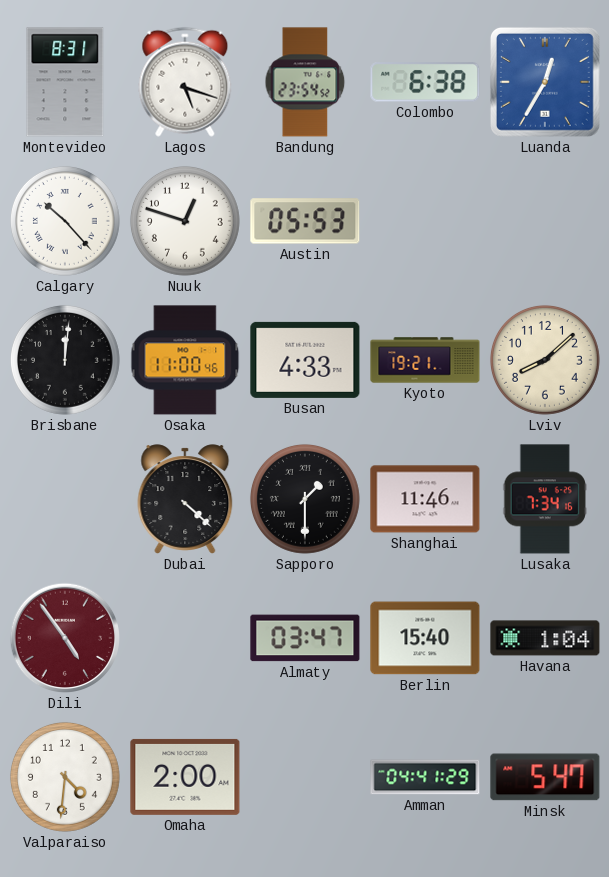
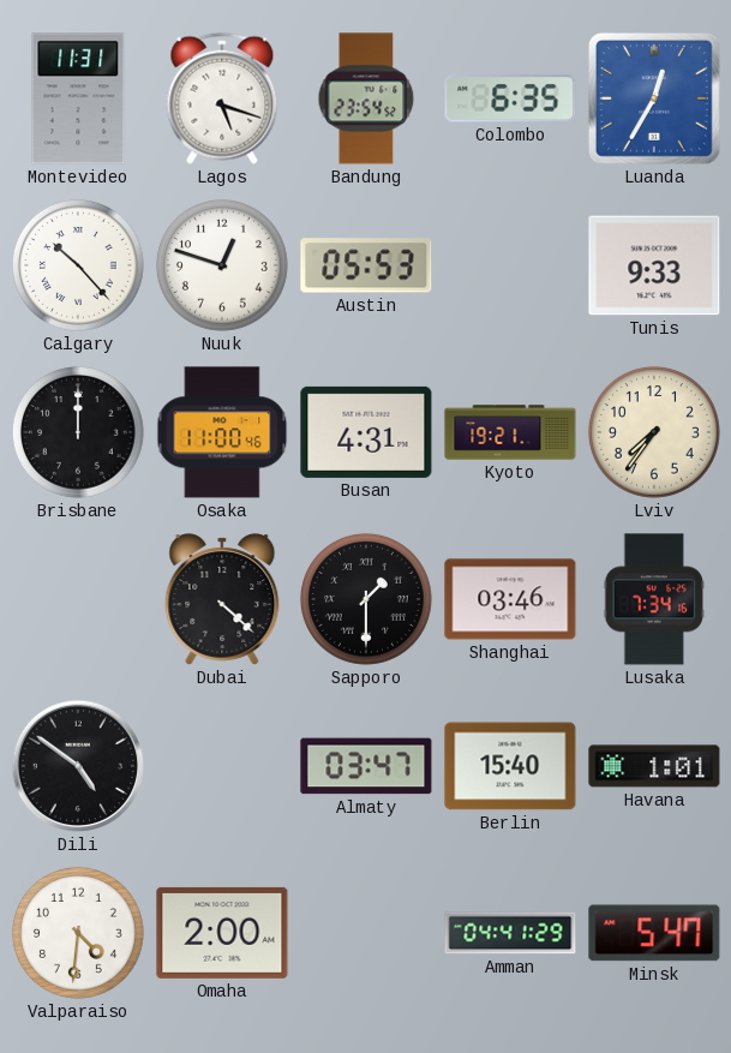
Montevideo: 8:31 -> 11:31 (78, 98)
Colombo: 6:38 -> 6:35 (510, 98)
Tunis: none -> 9:33 (654, 265)
Brisbane: 12:01 -> 12:00 (78, 432)
Busan: 4:33 -> 4:31 (366, 432)
Lviv: 8:08 -> 7:36 (654, 432)
Shanghai: 11:46 -> 03:46 (510, 599)
Dili: 4:54 -> 4:51 (78, 766)
Dili dial: burgundy -> black (78, 766)
Havana: 1:04 -> 1:01 (654, 766)
